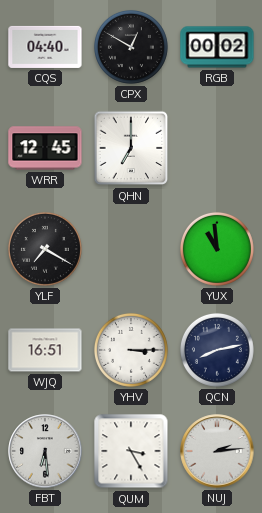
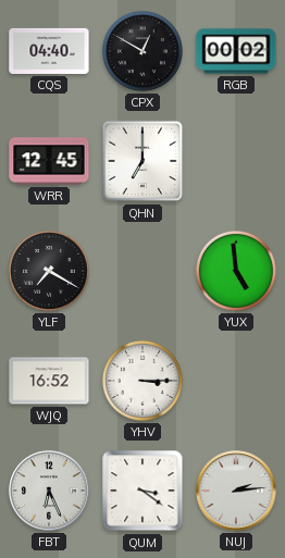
YUX: 10:59 -> 4:59 (236, 271)
WJQ: 16:51 -> 16:52 (49, 381)
QCN: 8:13 -> none (217, 350)
FBT: 6:29 -> 6:26 (49, 491)
QUM: 3:25 -> 3:21 (142, 491)
